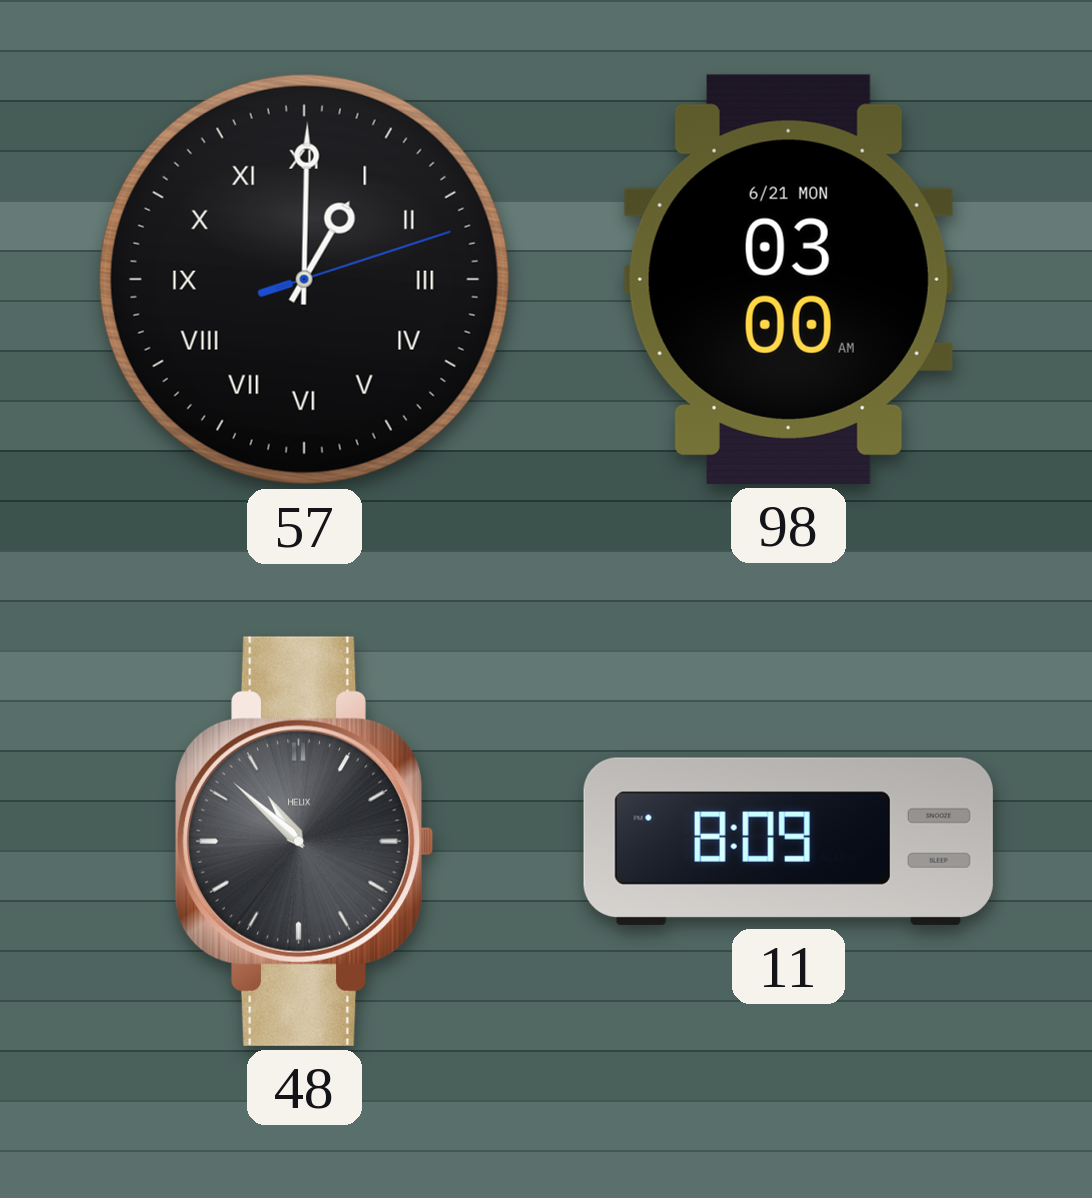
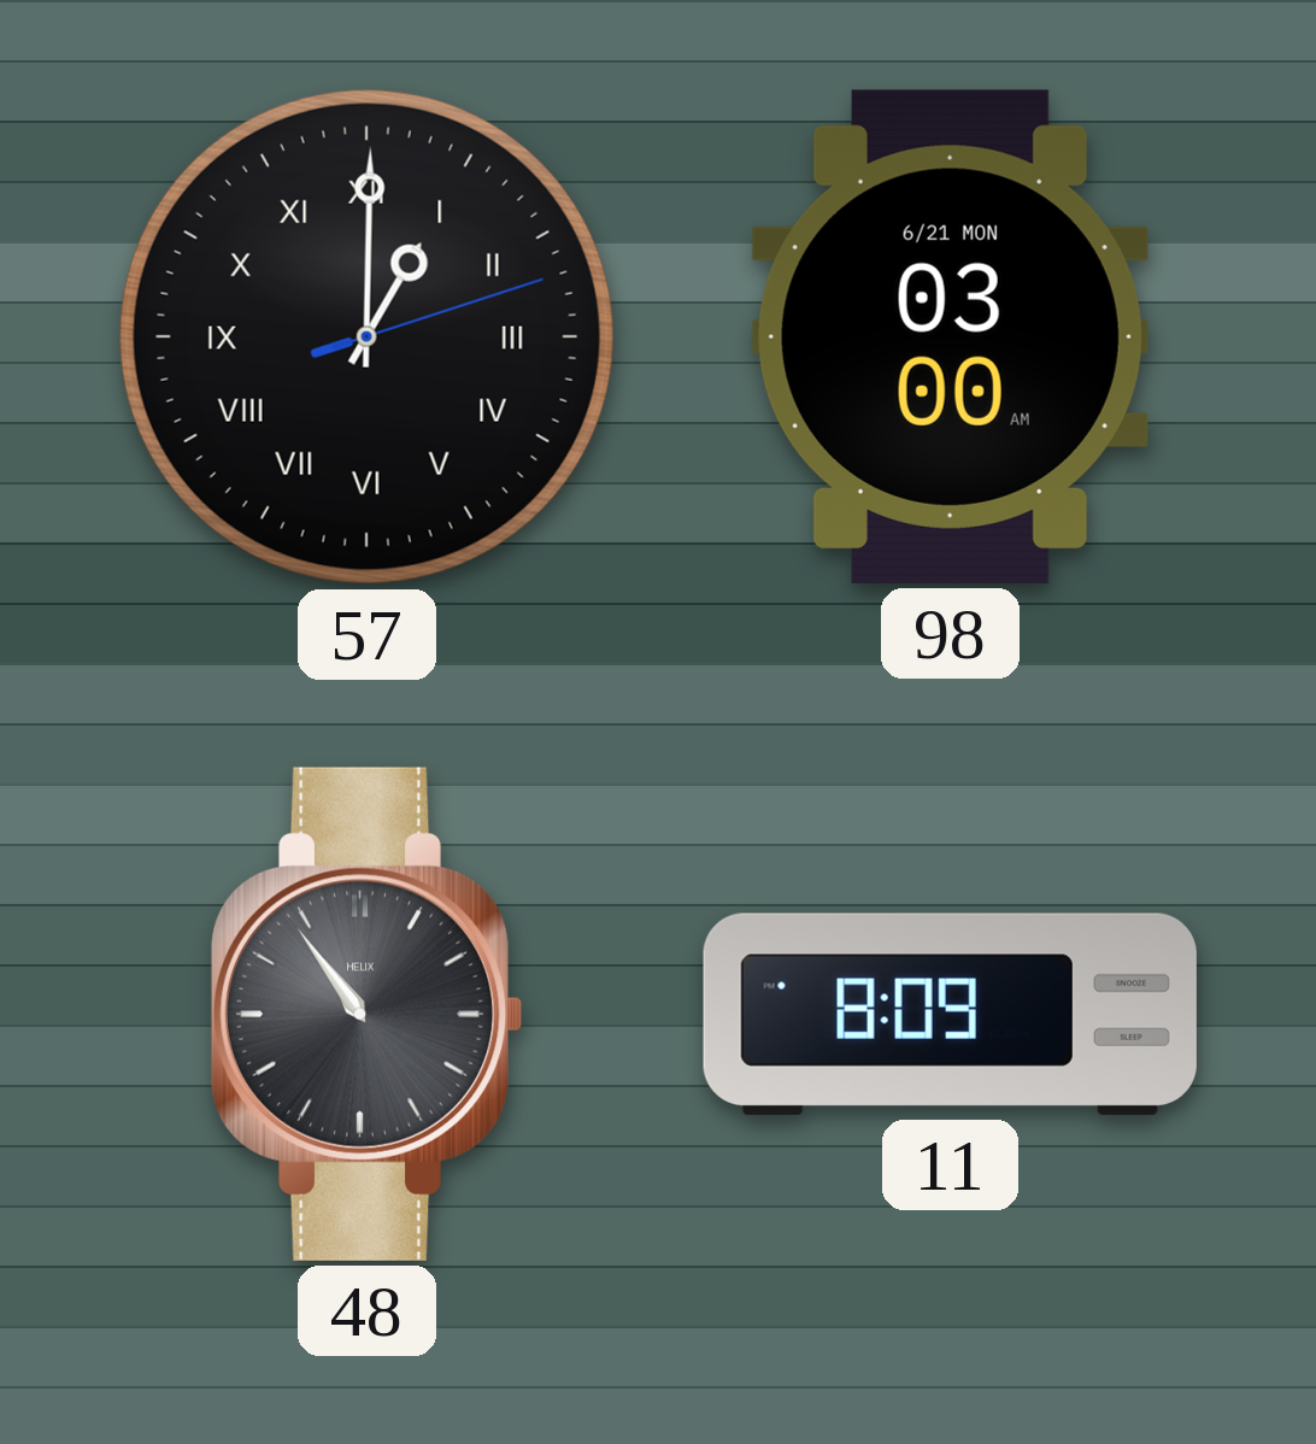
48: 10:52 -> 10:54 (366, 1014)
